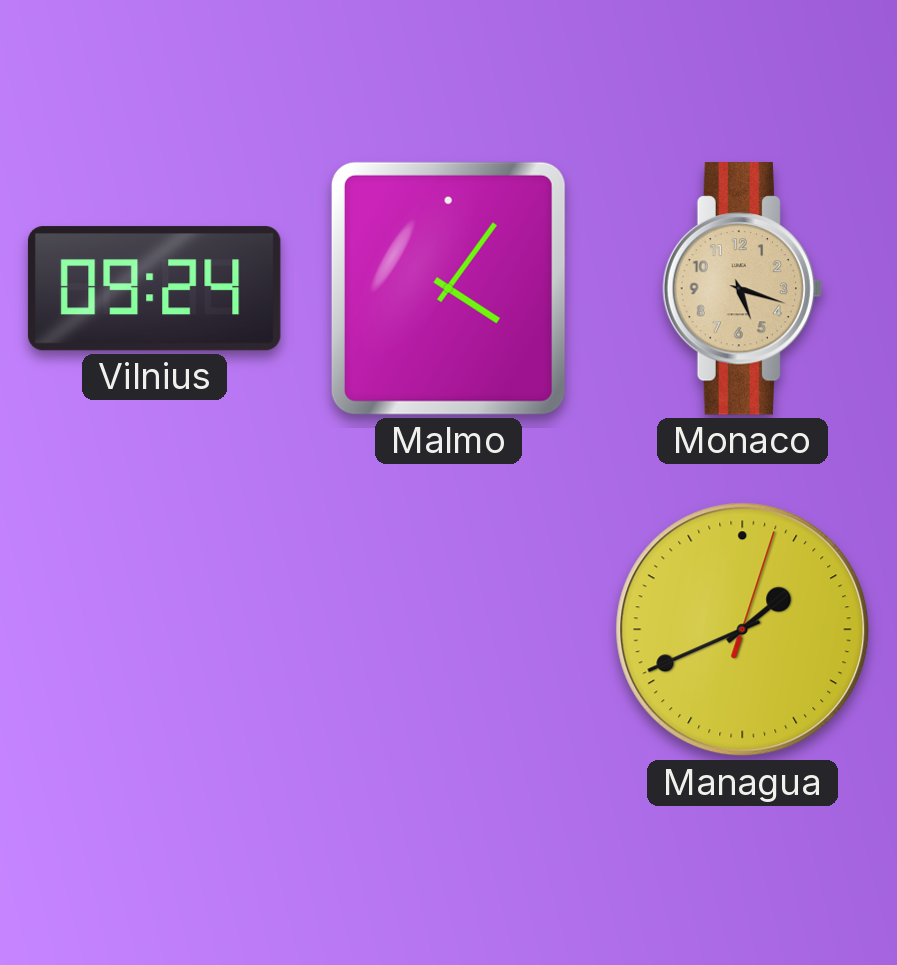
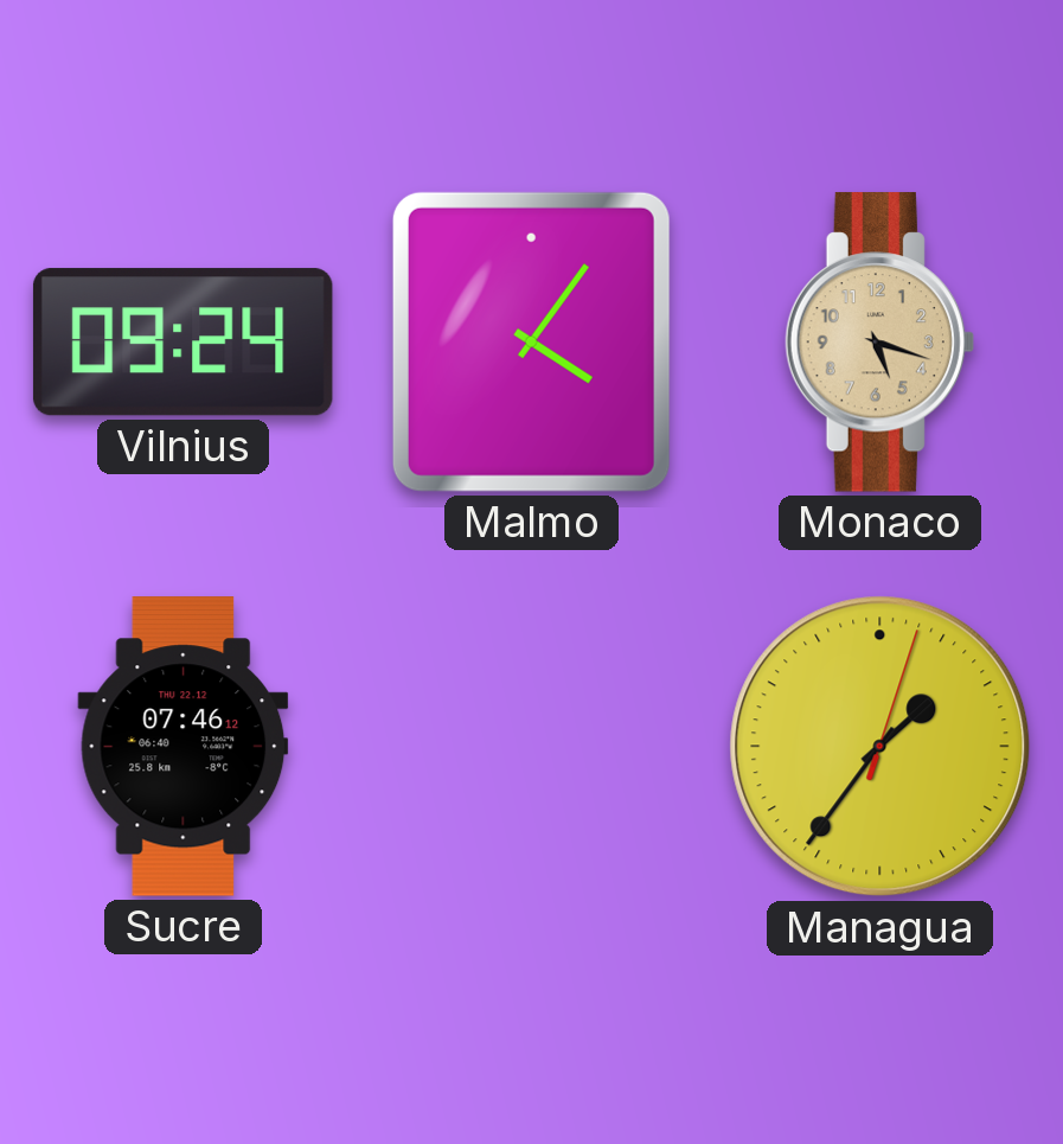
Sucre: none -> 07:46 (184, 747)
Managua: 1:41 -> 1:36 (881, 747)
